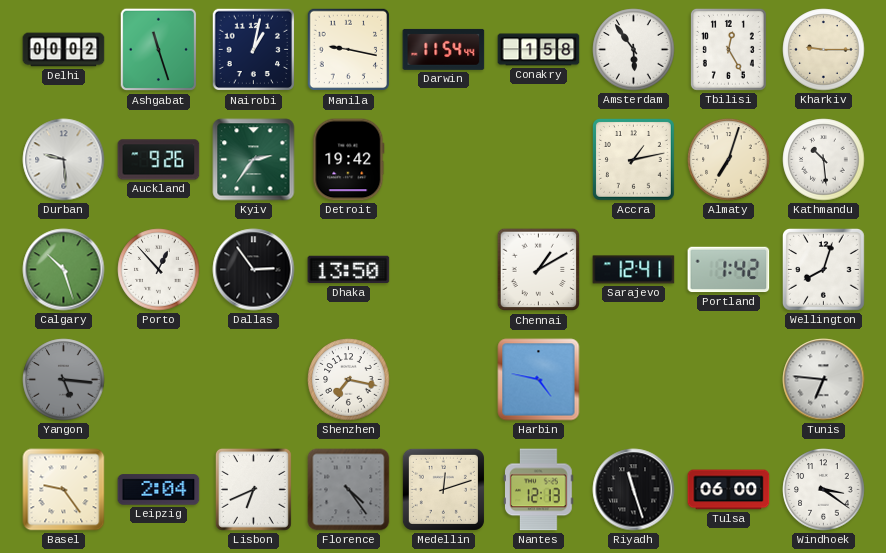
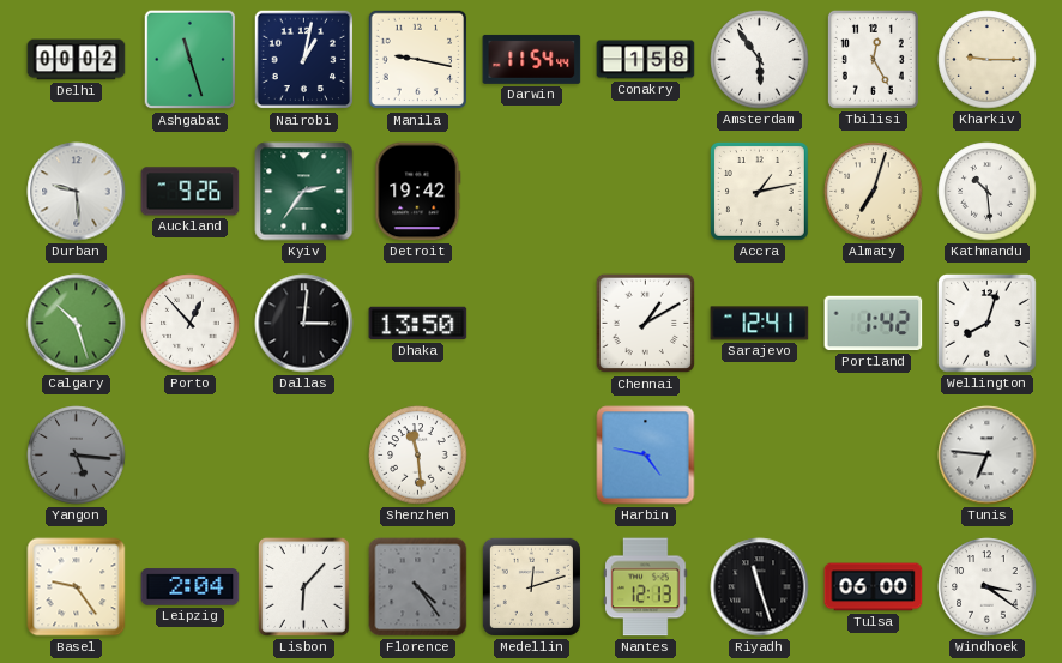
Dallas: 2:54 -> 3:01 (304, 324)
Shenzhen: 7:17 -> 11:29 (418, 456)
Lisbon: 6:41 -> 6:07 (303, 586)
